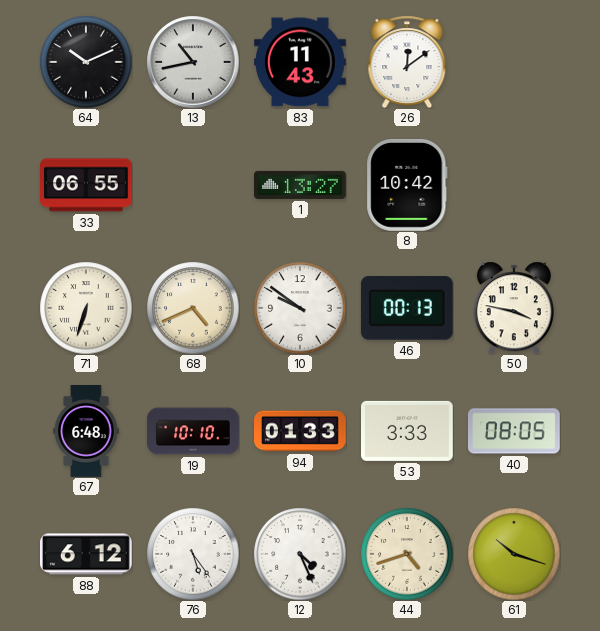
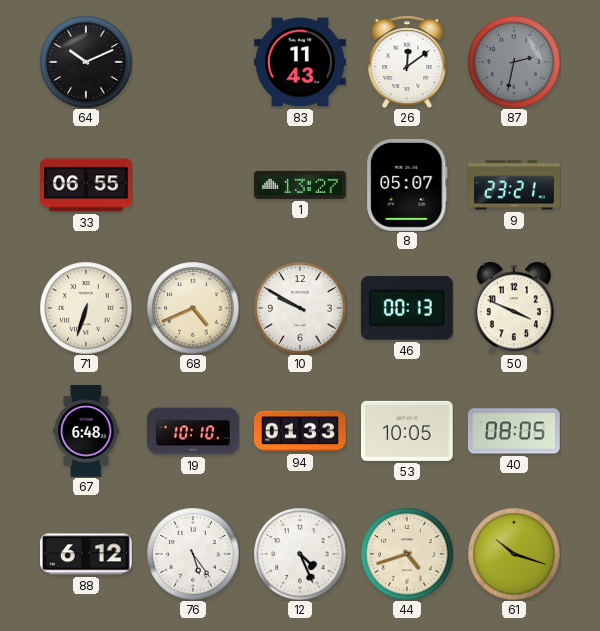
13: 10:43 -> none (193, 62)
87: none -> 2:32 (514, 62)
8: 10:42 -> 05:07 (407, 185)
9: none -> 23:21 (515, 185)
10: 9:51 -> 9:50 (300, 308)
50: 3:47 -> 3:49 (514, 308)
53: 3:33 -> 10:05 (408, 431)
